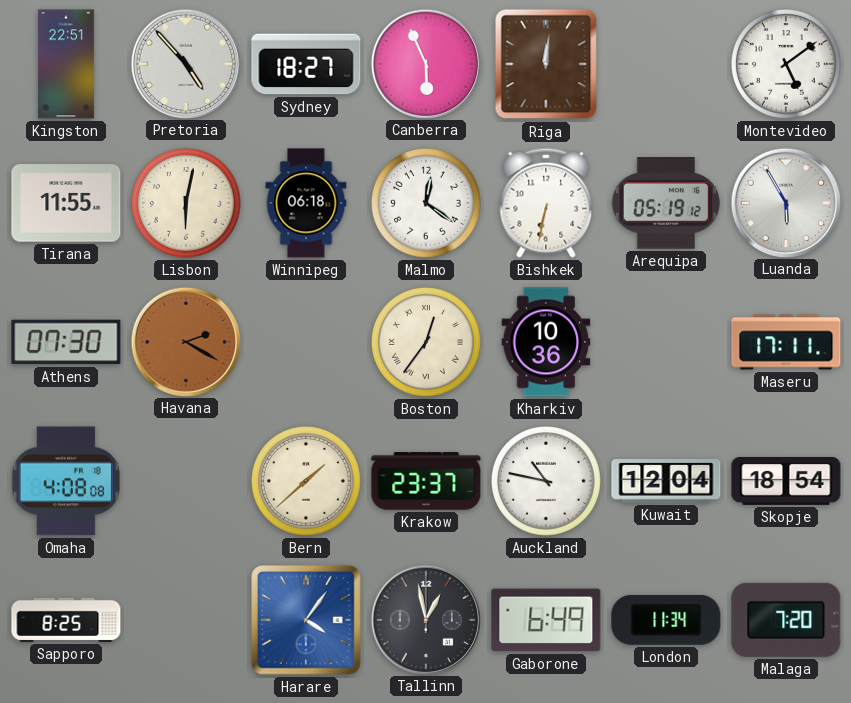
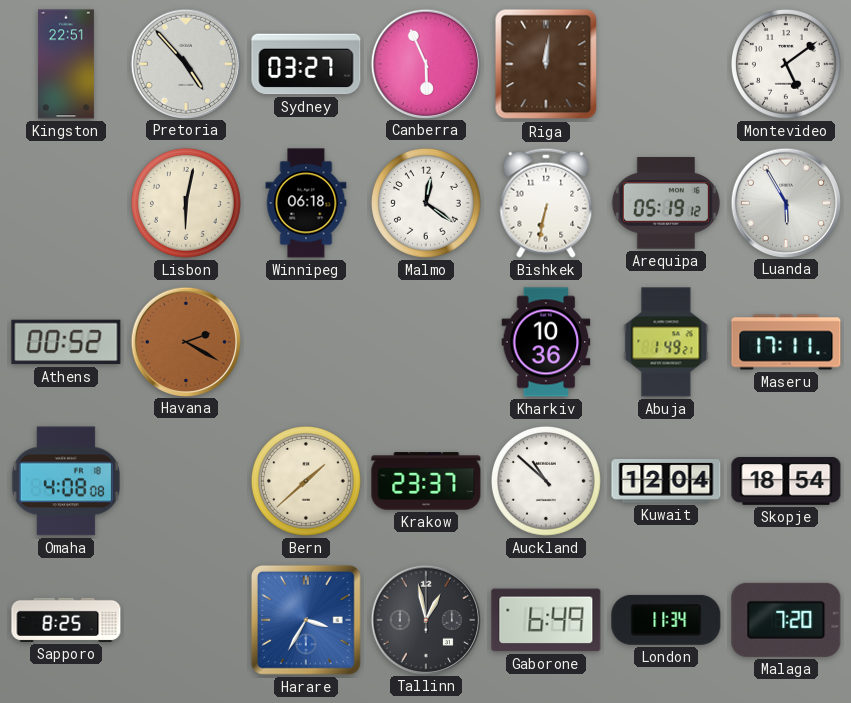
Sydney: 18:27 -> 03:27 (306, 64)
Tirana: 11:55 -> none (66, 203)
Athens: 07:30 -> 00:52 (66, 342)
Boston: 12:36 -> none (426, 342)
Abuja: none -> 1:49 (666, 342)
Auckland: 10:47 -> 10:52 (546, 481)
Harare: 4:06 -> 3:35 (306, 620)
